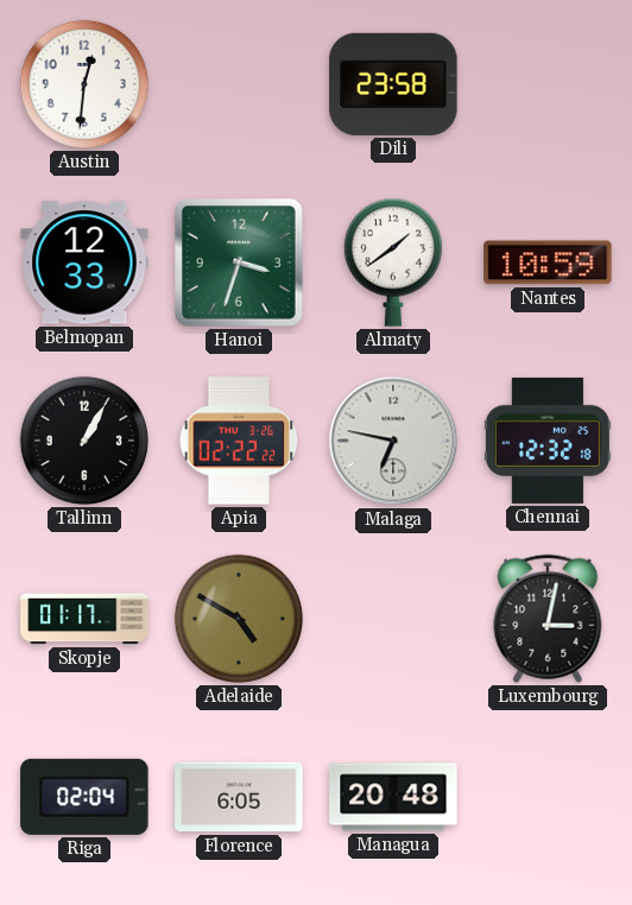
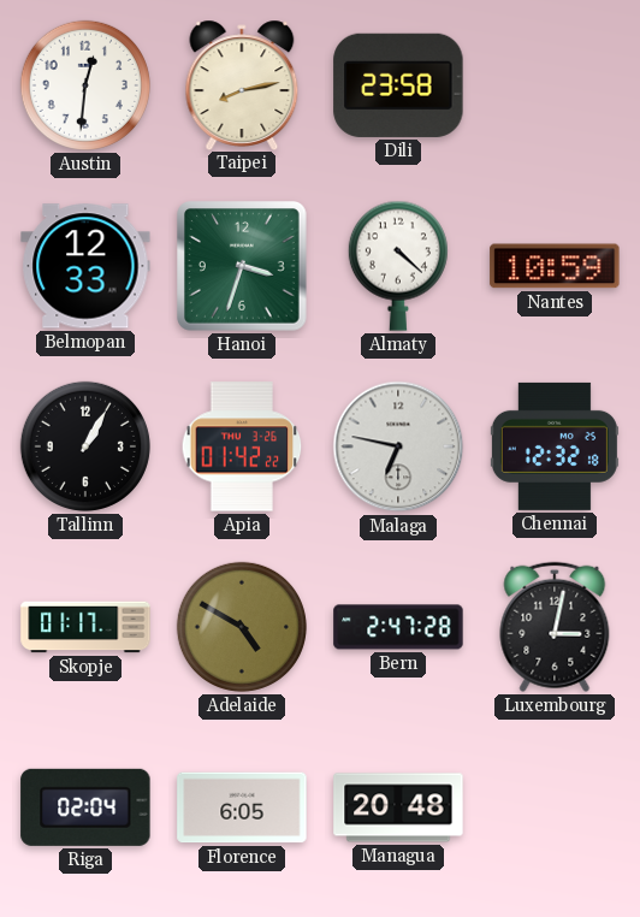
Taipei: none -> 8:13 (242, 84)
Almaty: 1:39 -> 4:22 (398, 266)
Apia: 02:22 -> 01:42 (242, 446)
Bern: none -> 2:47 (398, 627)
